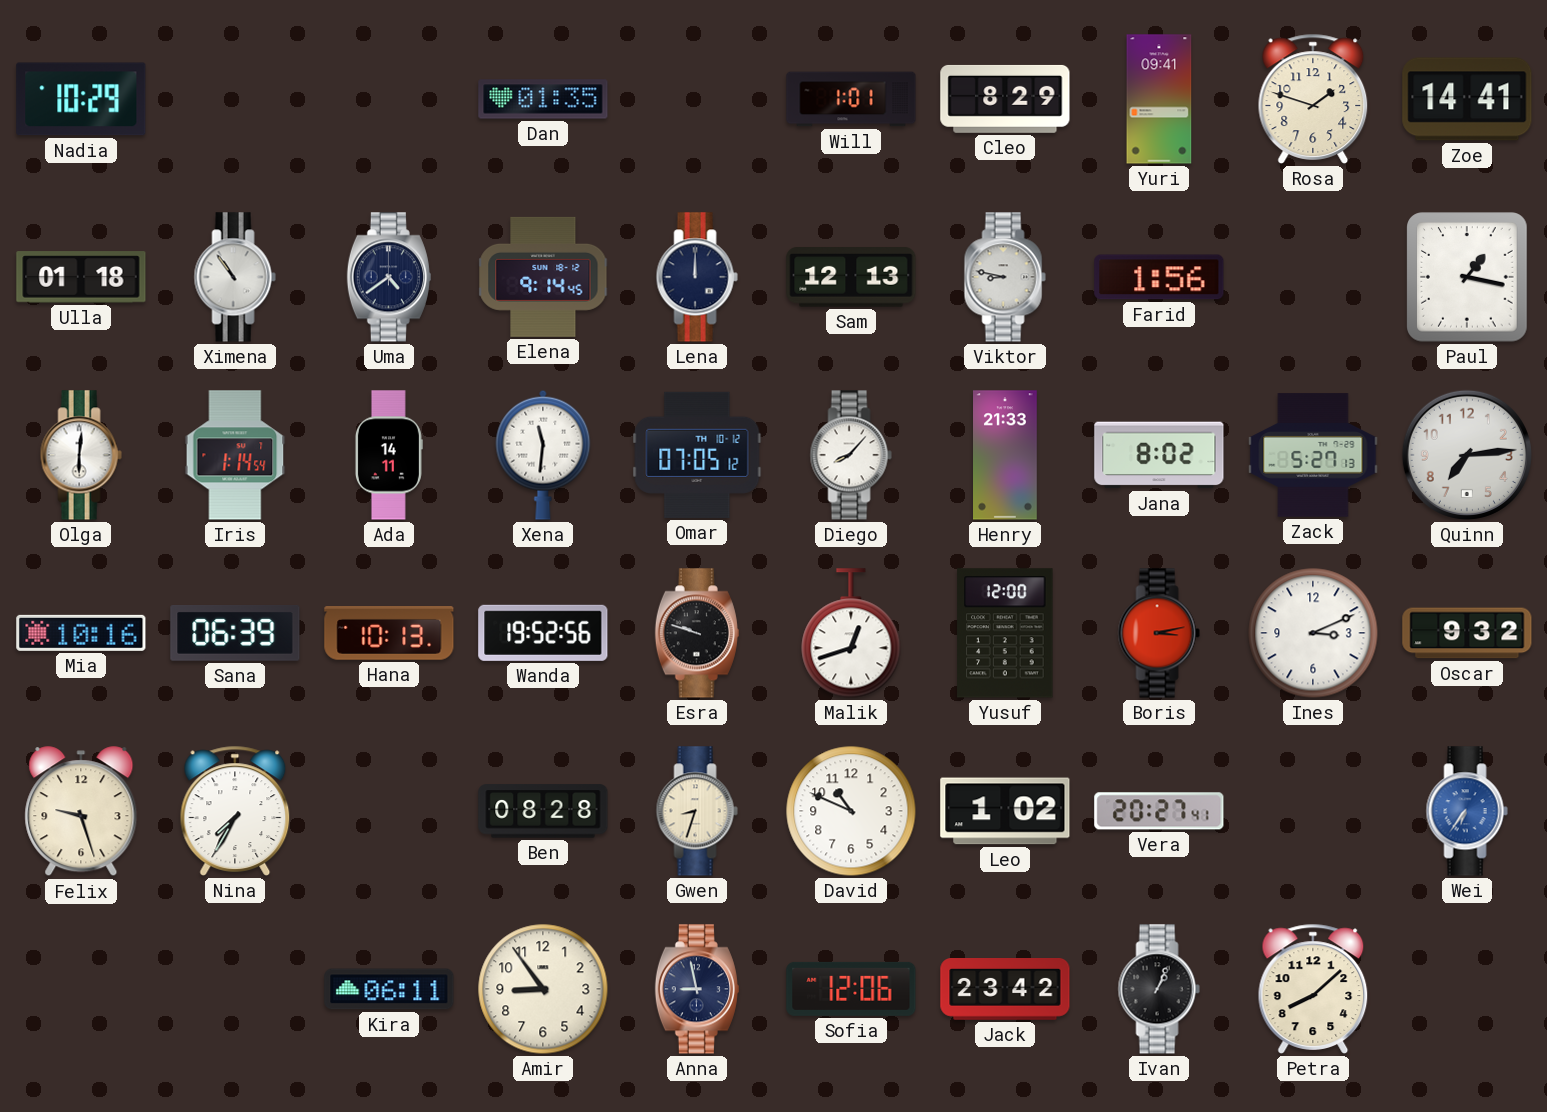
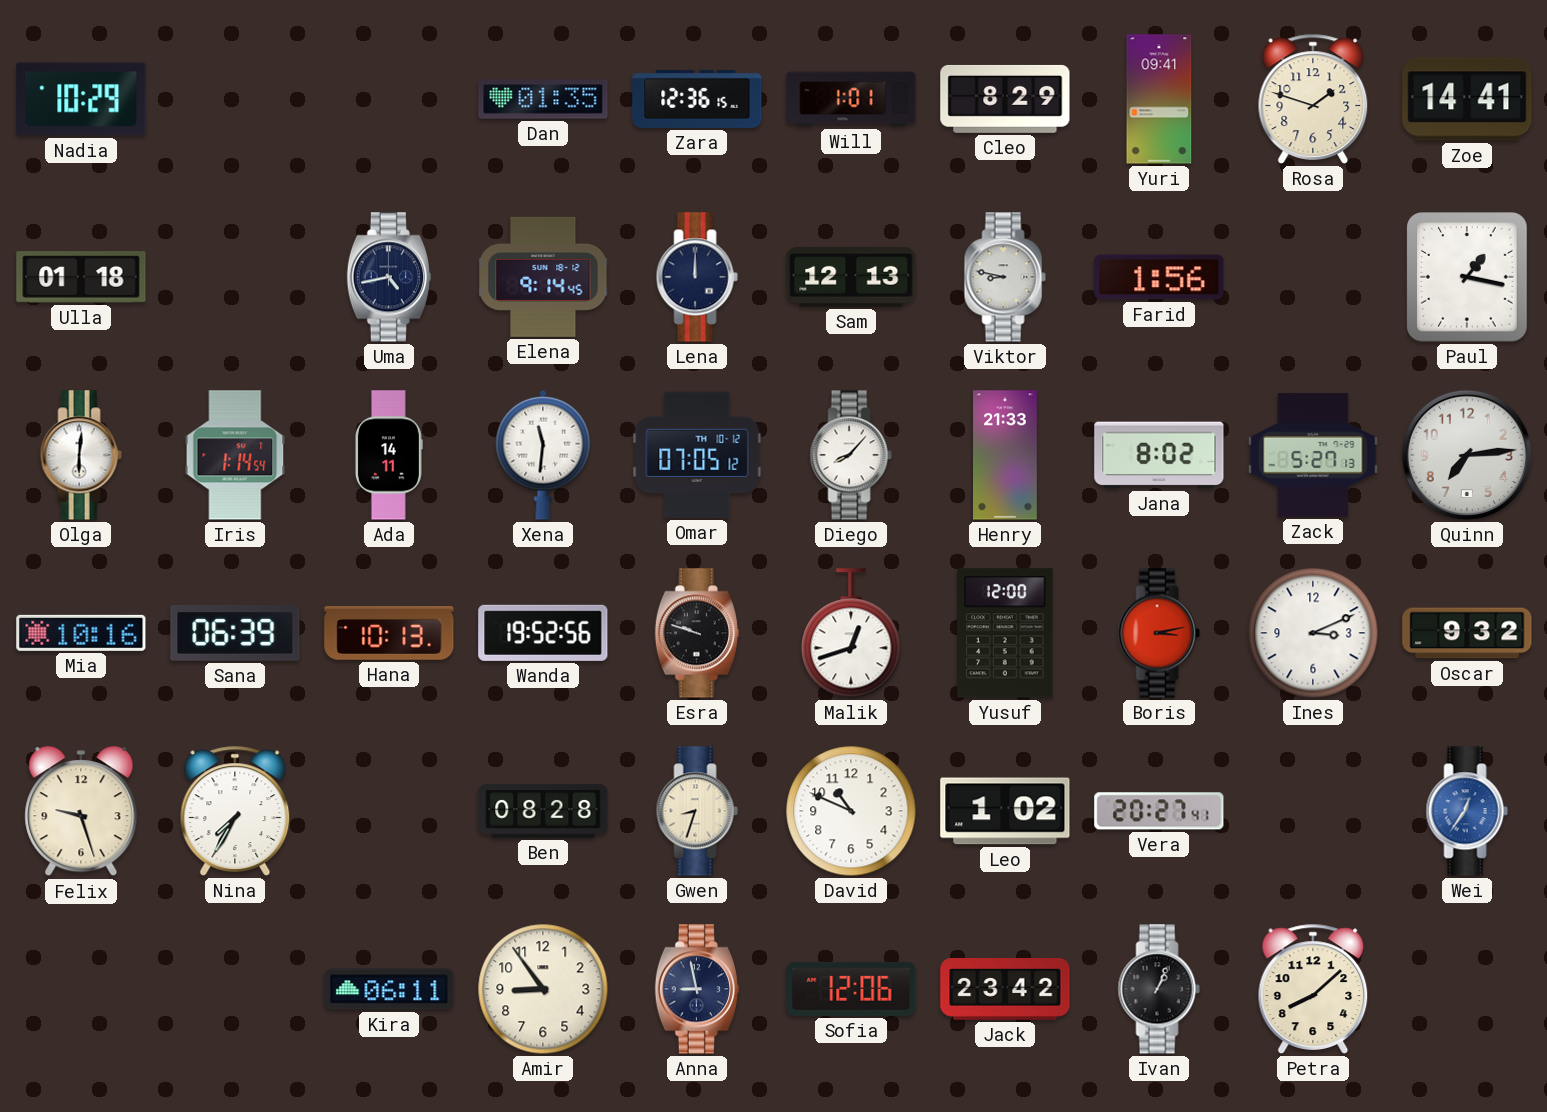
Zara: none -> 12:36 (697, 99)
Ximena: 10:54 -> none (235, 277)
Uma: 4:39 -> 4:43 (389, 277)
Wei: 6:36 -> 12:36 (1467, 811)
